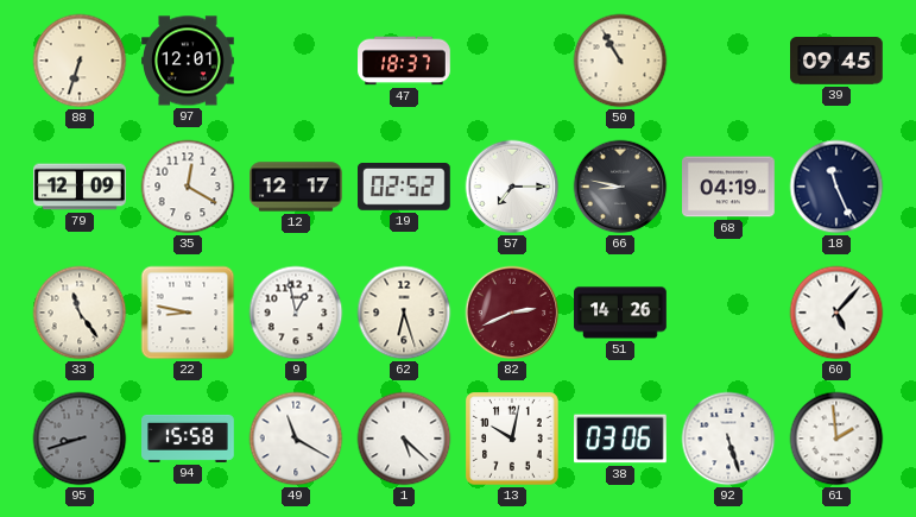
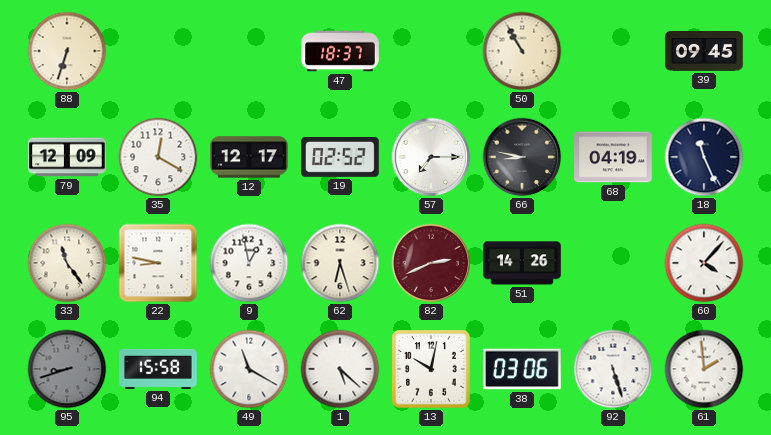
97: 12:01 -> none (188, 61)
60: 5:07 -> 4:07 (704, 263)
